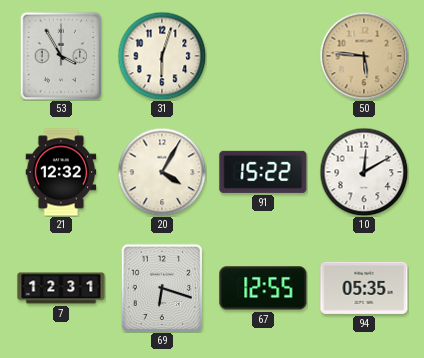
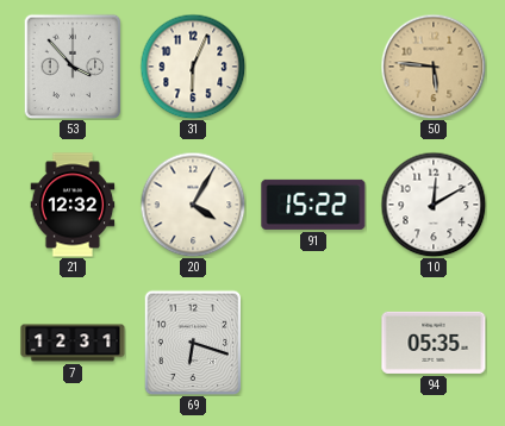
53: 3:55 -> 3:53 (73, 67)
31: 6:03 -> 6:04 (193, 67)
67: 12:55 -> none (263, 288)
